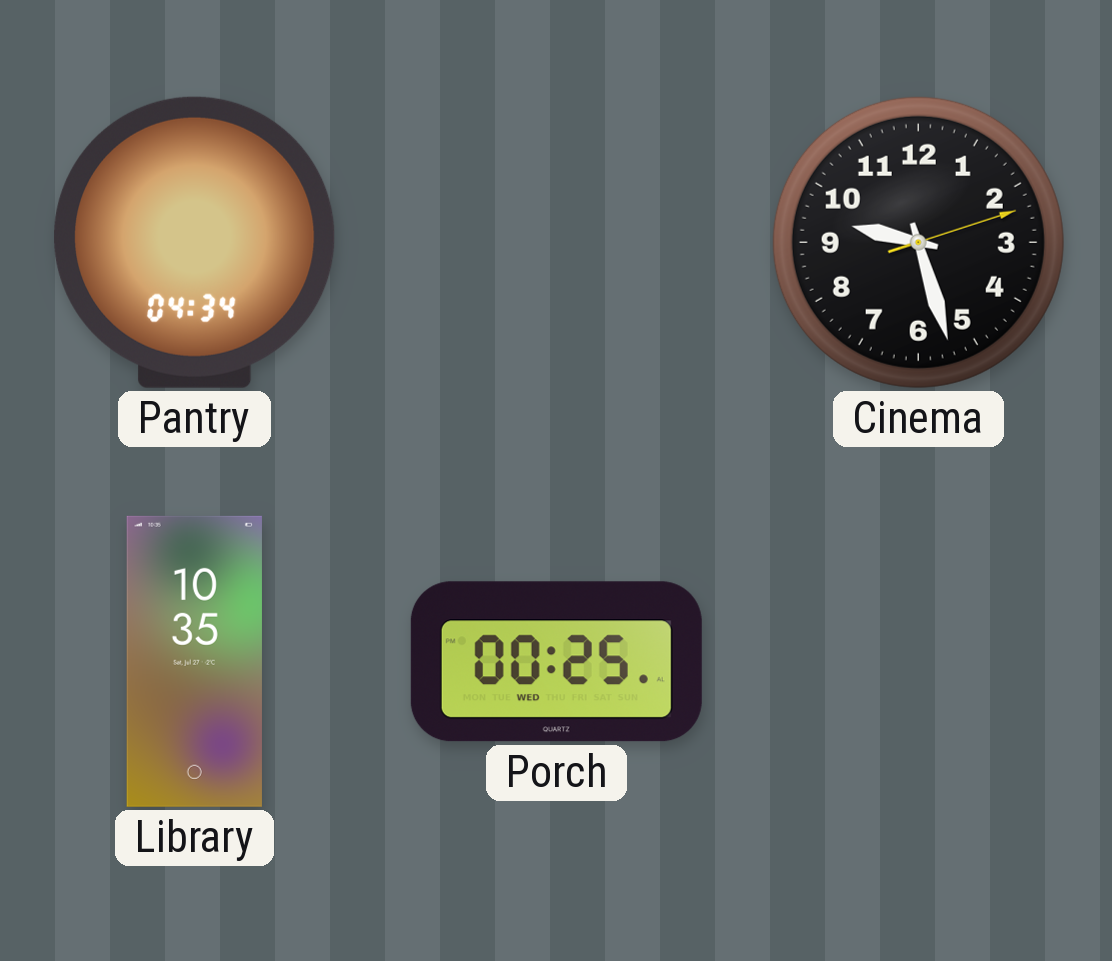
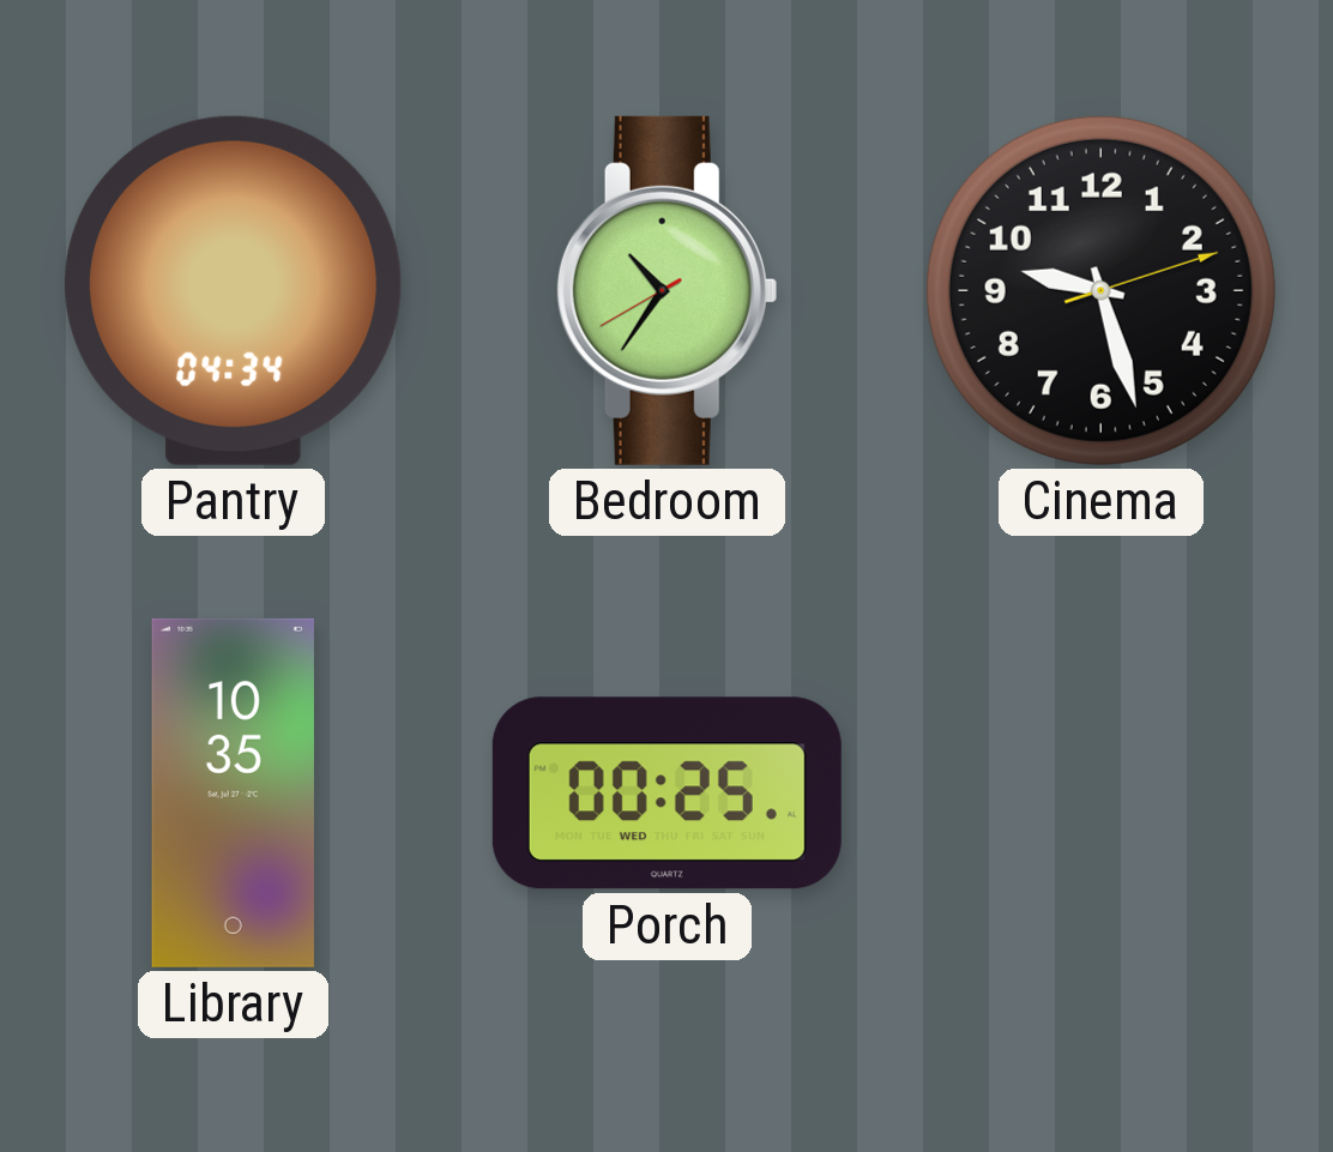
Bedroom: none -> 10:35 (666, 290)
